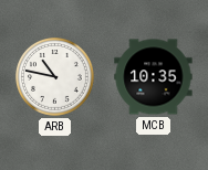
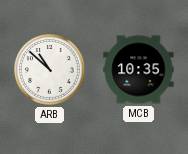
ARB: 10:47 -> 10:52 (50, 70)
